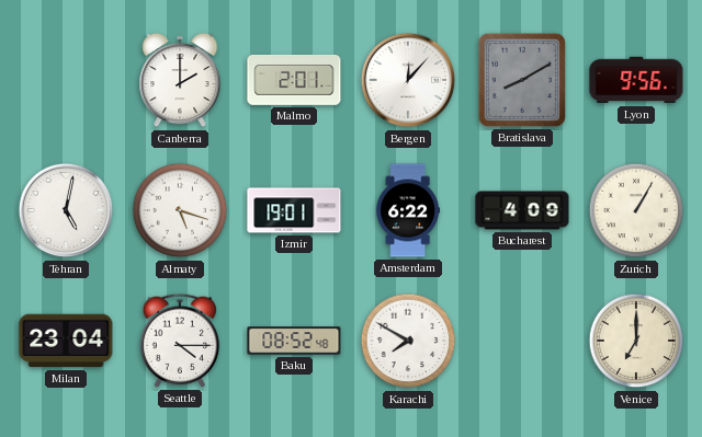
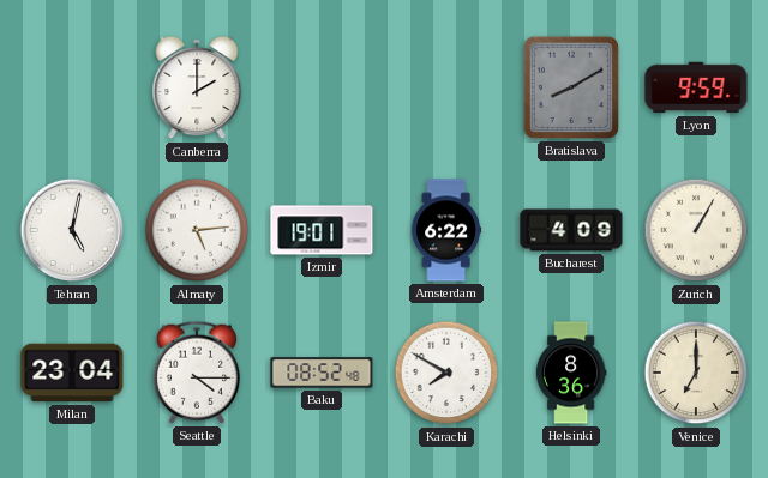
Malmo: 2:01 -> none (294, 80)
Bergen: 12:07 -> none (408, 80)
Lyon: 9:56 -> 9:59 (696, 87)
Almaty: 5:18 -> 5:14 (197, 230)
Helsinki: none -> 8:36 (571, 373)
